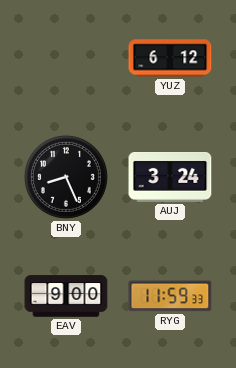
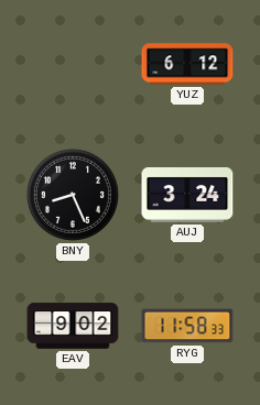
EAV: 9:00 -> 9:02 (73, 326)
RYG: 11:59 -> 11:58 (187, 326)
